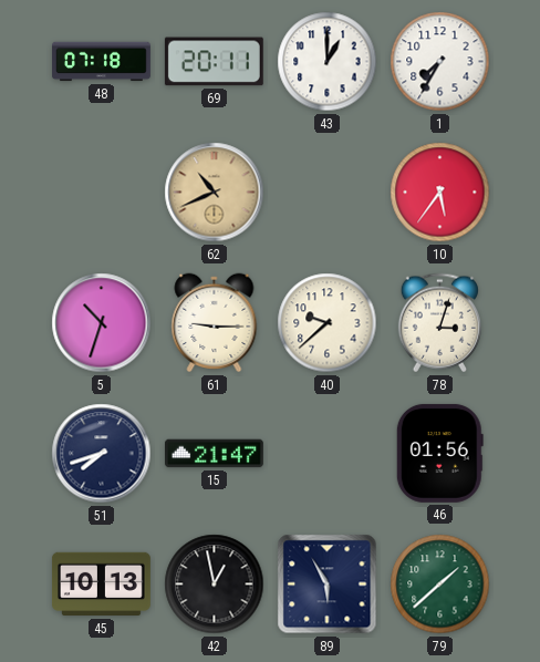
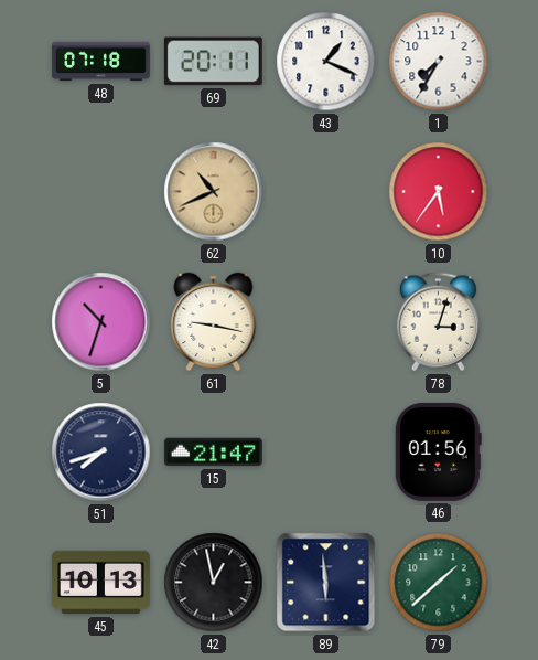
43: 1:00 -> 1:19 (326, 62)
61: 9:15 -> 9:17 (214, 322)
40: 9:38 -> none (328, 323)
89: 5:55 -> 5:59 (326, 583)
